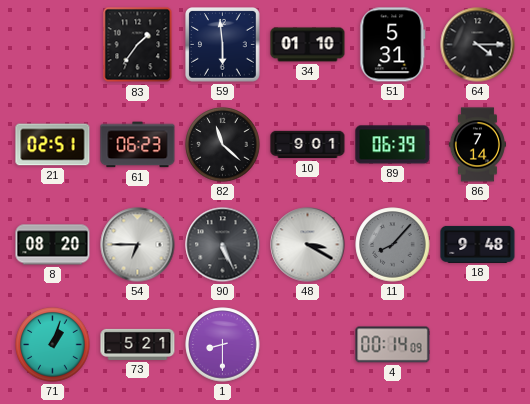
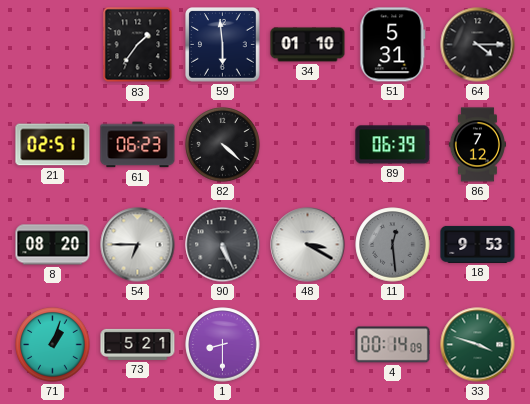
82: 11:22 -> 4:22 (223, 145)
10: 9:01 -> none (308, 145)
86: 7:14 -> 7:12 (477, 145)
11: 8:07 -> 12:29 (393, 245)
18: 9:48 -> 9:53 (478, 244)
33: none -> 3:48 (478, 345)
